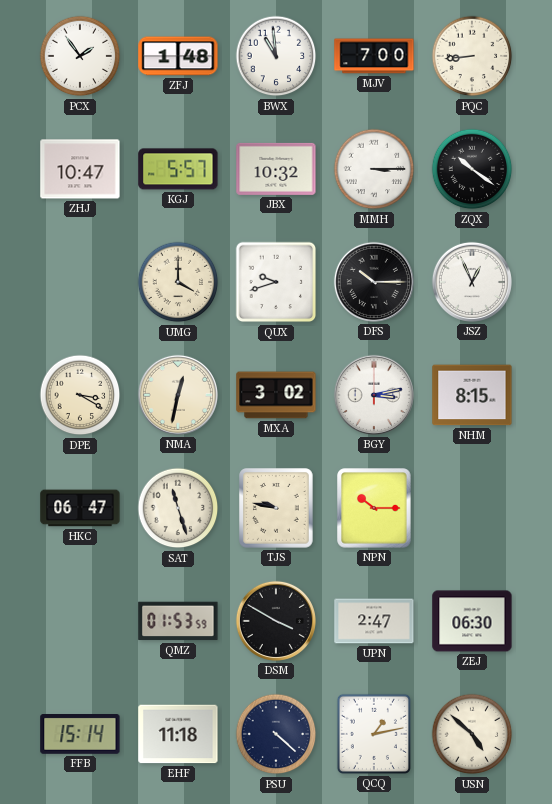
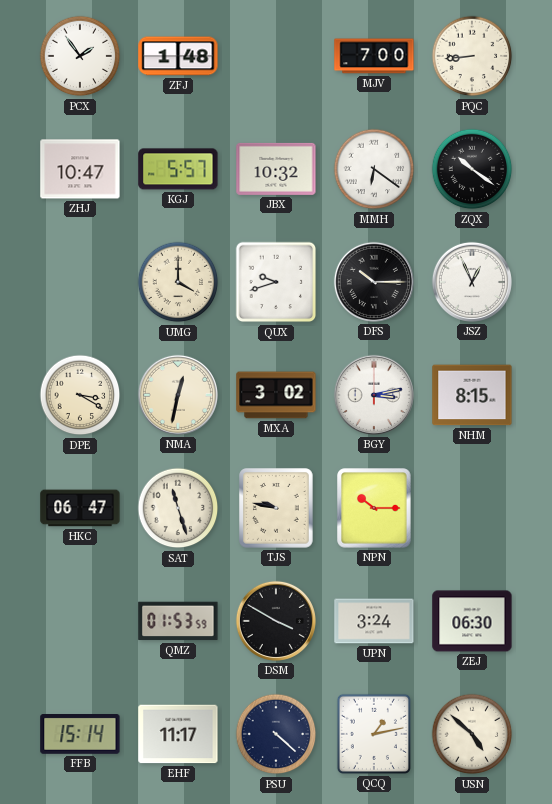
BWX: 10:59 -> none (276, 56)
MMH: 3:15 -> 6:21 (374, 169)
UPN: 2:47 -> 3:24 (374, 621)
EHF: 11:18 -> 11:17 (178, 734)
